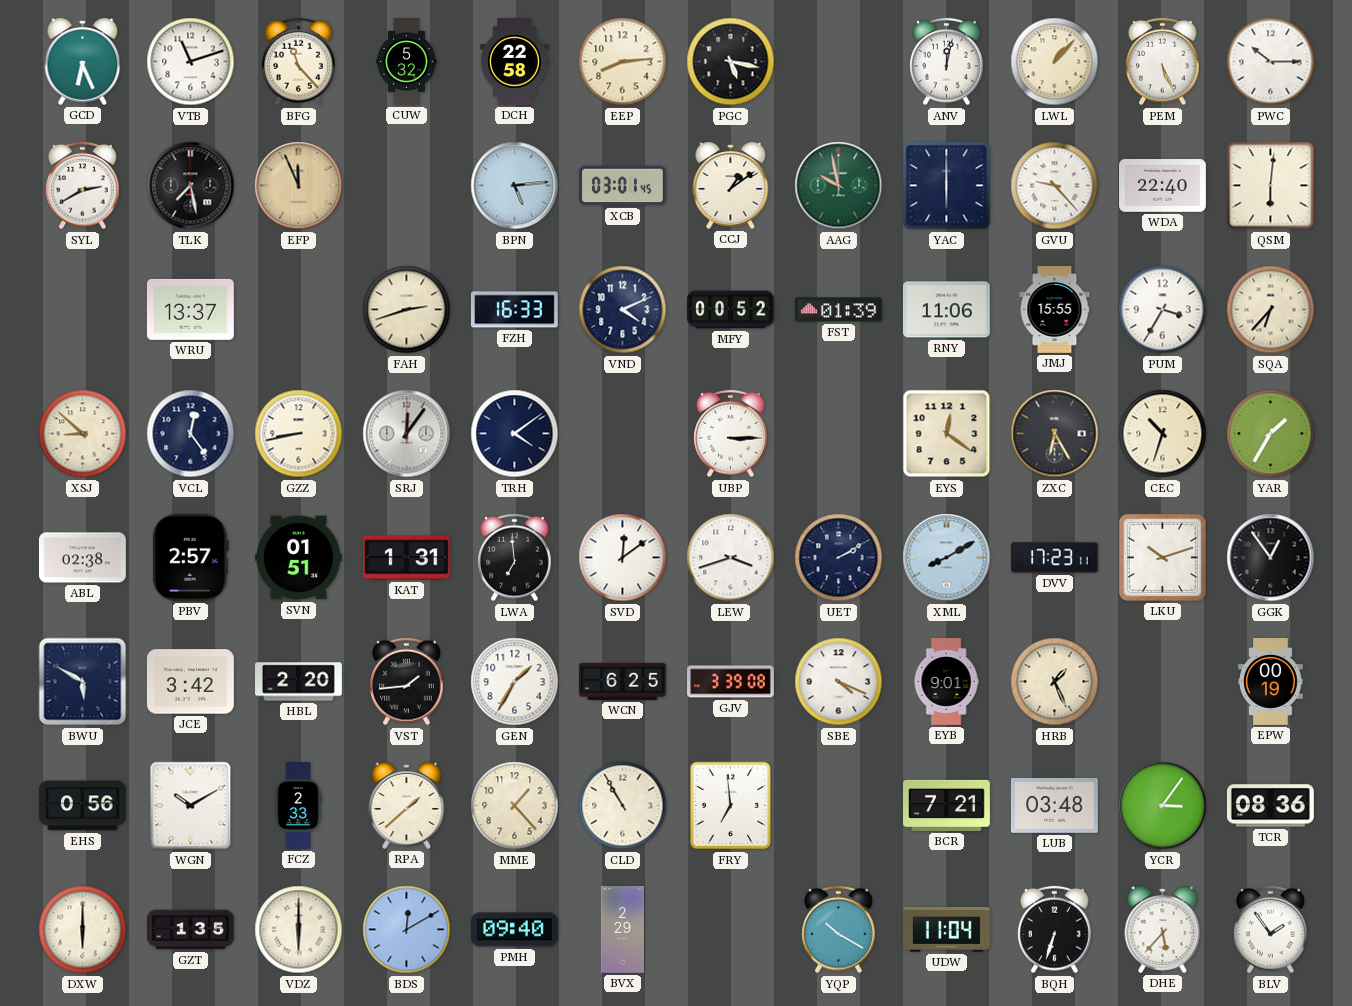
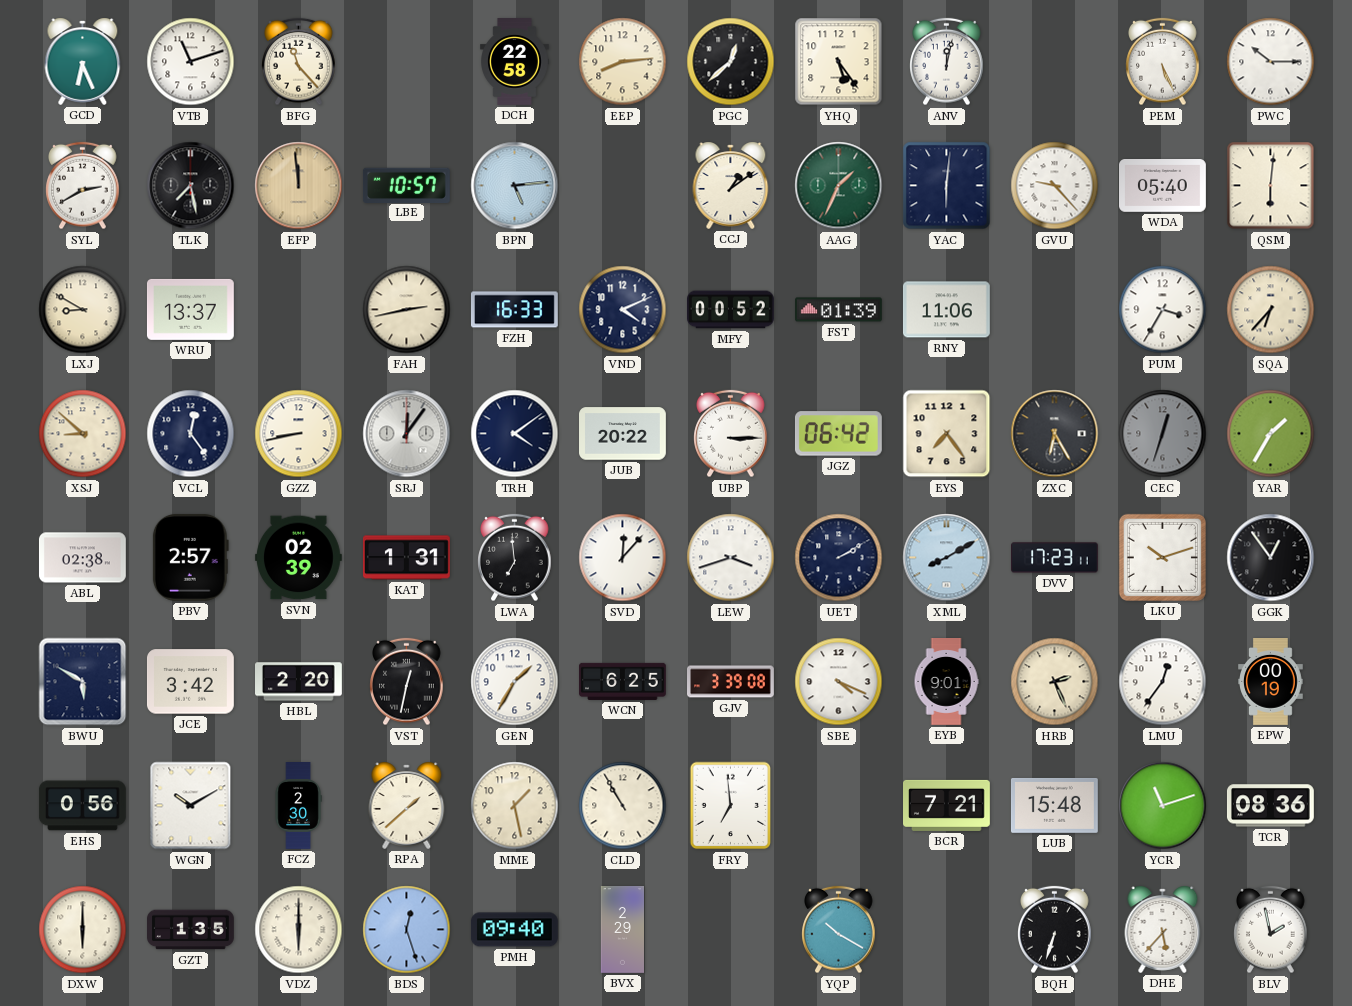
CUW: 5:32 -> none (407, 62)
PGC: 5:17 -> 12:38 (731, 62)
YHQ: none -> 5:24 (839, 62)
LWL: 1:07 -> none (1055, 62)
EFP: 11:56 -> 11:59 (299, 186)
LBE: none -> 10:57 (406, 185)
XCB: 03:01 -> none (623, 186)
AAG: 9:58 -> 1:34 (839, 186)
YAC: 6:00 -> 6:01 (947, 186)
WDA: 22:40 -> 05:40 (1163, 186)
LXJ: none -> 8:50 (83, 310)
FAH: 2:42 -> 2:43 (407, 310)
JMJ: 15:55 -> none (1055, 310)
JUB: none -> 20:22 (623, 434)
JGZ: none -> 06:42 (838, 434)
EYS: 12:21 -> 7:24 (947, 434)
CEC: 10:33 -> 12:33 (1163, 434)
CEC dial: cream -> grey (1163, 434)
SVN: 01:51 -> 02:39 (298, 558)
SVD: 12:09 -> 12:07 (623, 558)
VST: 1:44 -> 12:32 (407, 682)
HRB: 1:26 -> 2:26 (1055, 682)
LMU: none -> 12:36 (1163, 682)
FCZ: 2:33 -> 2:30 (298, 806)
MME: 1:23 -> 1:28 (515, 806)
LUB: 03:48 -> 15:48 (1054, 805)
YCR: 3:06 -> 11:12 (1163, 806)
BDS: 12:10 -> 12:27 (407, 930)
UDW: 11:04 -> none (947, 930)
BLV: 1:54 -> 1:58 (1271, 930)
